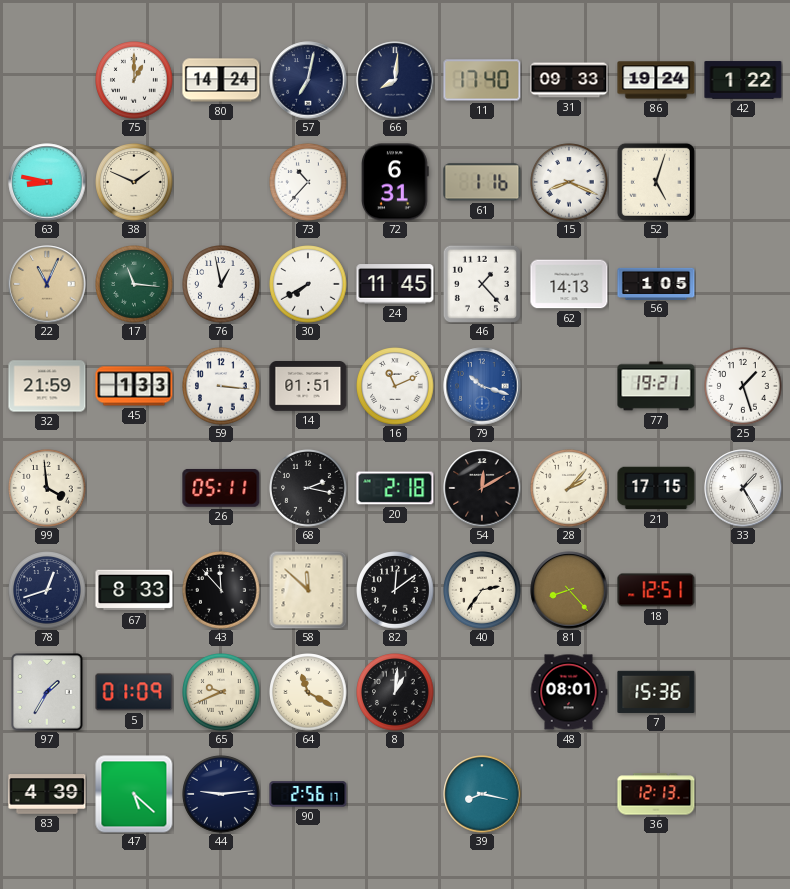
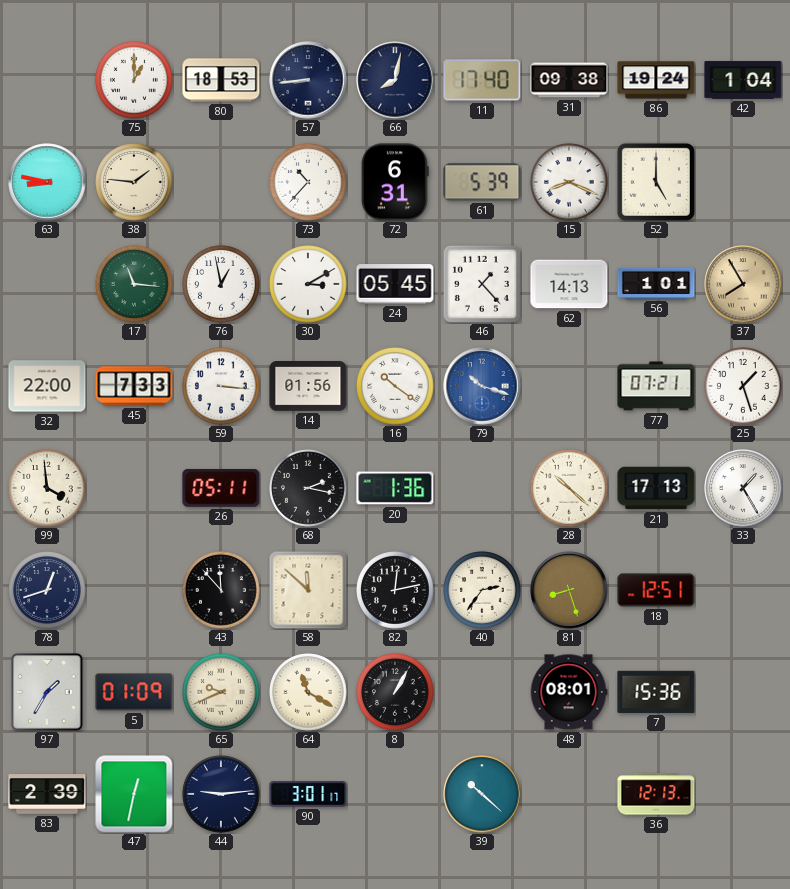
80: 14:24 -> 18:53 (221, 80)
57: 7:02 -> 8:44 (308, 80)
66: 8:01 -> 8:02 (395, 80)
31: 09:33 -> 09:38 (569, 80)
42: 1:22 -> 1:04 (743, 80)
38: 1:49 -> 1:46 (134, 182)
61: 1:16 -> 5:39 (482, 182)
52: 5:03 -> 5:00 (656, 182)
22: 11:04 -> none (47, 284)
30: 7:40 -> 3:10 (308, 284)
24: 11:45 -> 05:45 (395, 284)
56: 1:05 -> 1:01 (656, 283)
37: none -> 7:55 (743, 284)
32: 21:59 -> 22:00 (47, 386)
45: 1:33 -> 7:33 (134, 386)
14: 01:51 -> 01:56 (308, 387)
16: 11:11 -> 10:21 (395, 386)
77: 19:21 -> 07:21 (656, 386)
20: 2:18 -> 1:36 (395, 488)
54: 12:10 -> none (482, 488)
28: 2:07 -> 10:22 (569, 488)
21: 17:15 -> 17:13 (656, 488)
67: 8:33 -> none (134, 590)
82: 12:09 -> 12:13 (395, 590)
81: 8:23 -> 8:27 (569, 590)
8: 1:01 -> 1:05 (395, 692)
83: 4:39 -> 2:39 (47, 794)
47: 5:22 -> 12:32 (134, 794)
90: 2:56 -> 3:01 (308, 794)
39: 8:17 -> 10:22 (482, 794)
